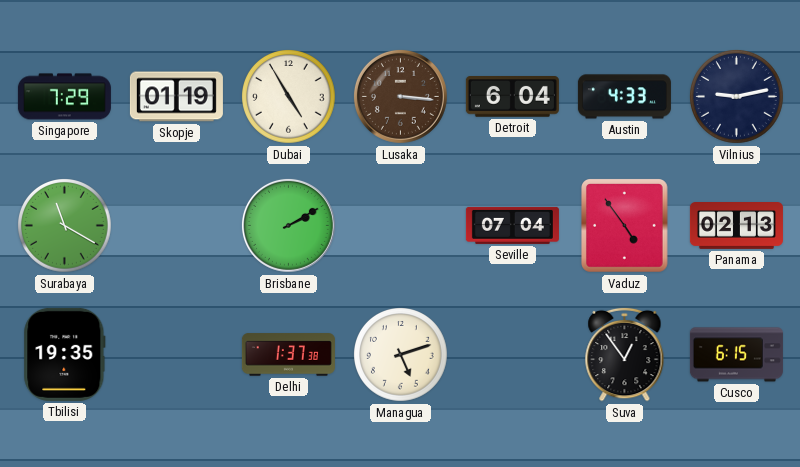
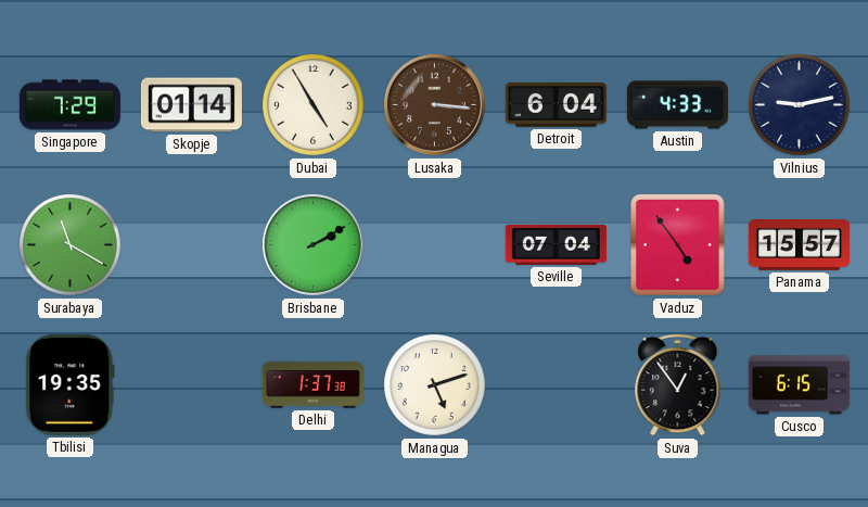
Skopje: 01:19 -> 01:14 (191, 105)
Panama: 02:13 -> 15:57 (799, 245)
